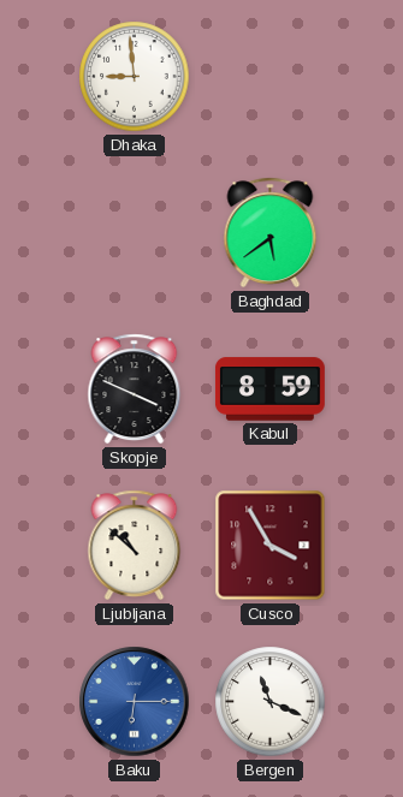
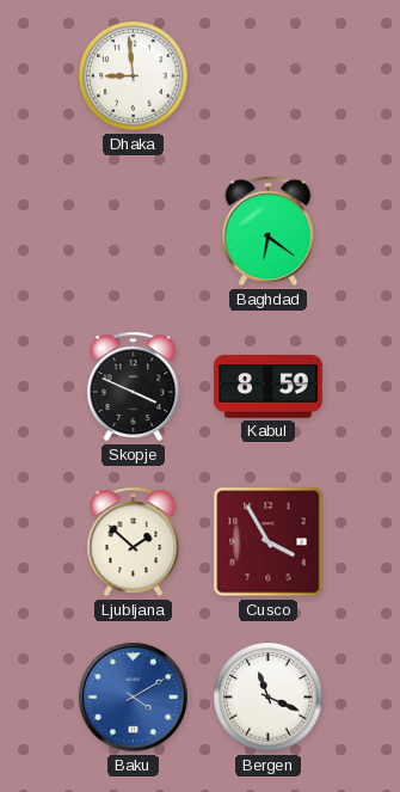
Baghdad: 5:39 -> 6:21 (269, 232)
Ljubljana: 10:52 -> 1:52 (134, 542)
Baku: 6:15 -> 4:10 (134, 698)
